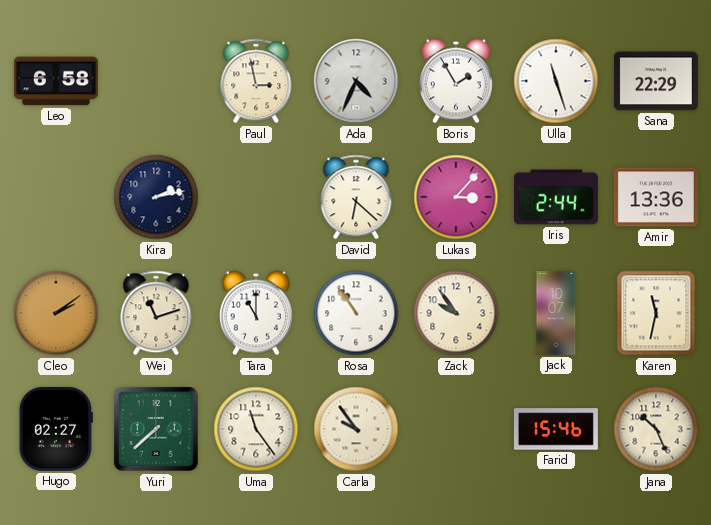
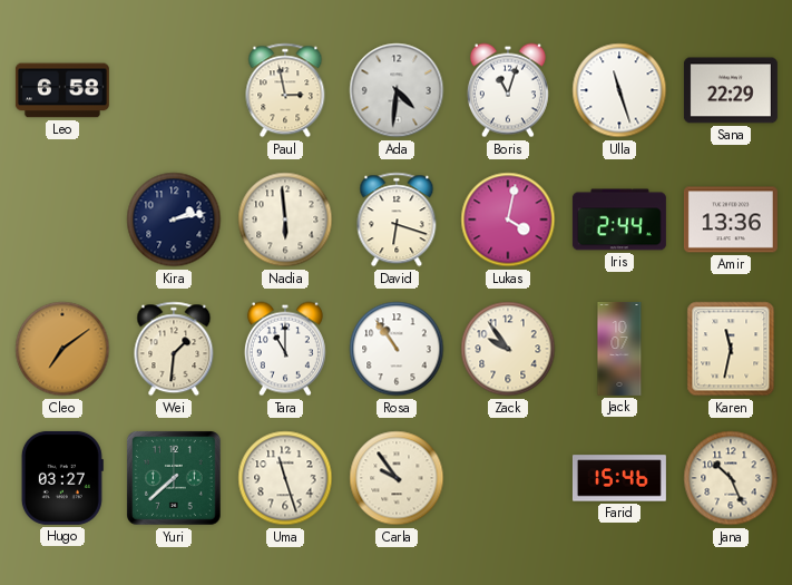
Ada: 4:34 -> 4:31 (397, 90)
Boris: 1:55 -> 11:03 (508, 90)
Nadia: none -> 5:59 (285, 220)
David: 6:22 -> 6:18 (397, 220)
Lukas: 3:07 -> 4:02 (508, 220)
Cleo: 2:09 -> 7:09 (62, 349)
Wei: 11:12 -> 1:31 (174, 349)
Hugo: 02:27 -> 03:27 (62, 478)
Uma: 11:24 -> 11:27 (285, 478)
